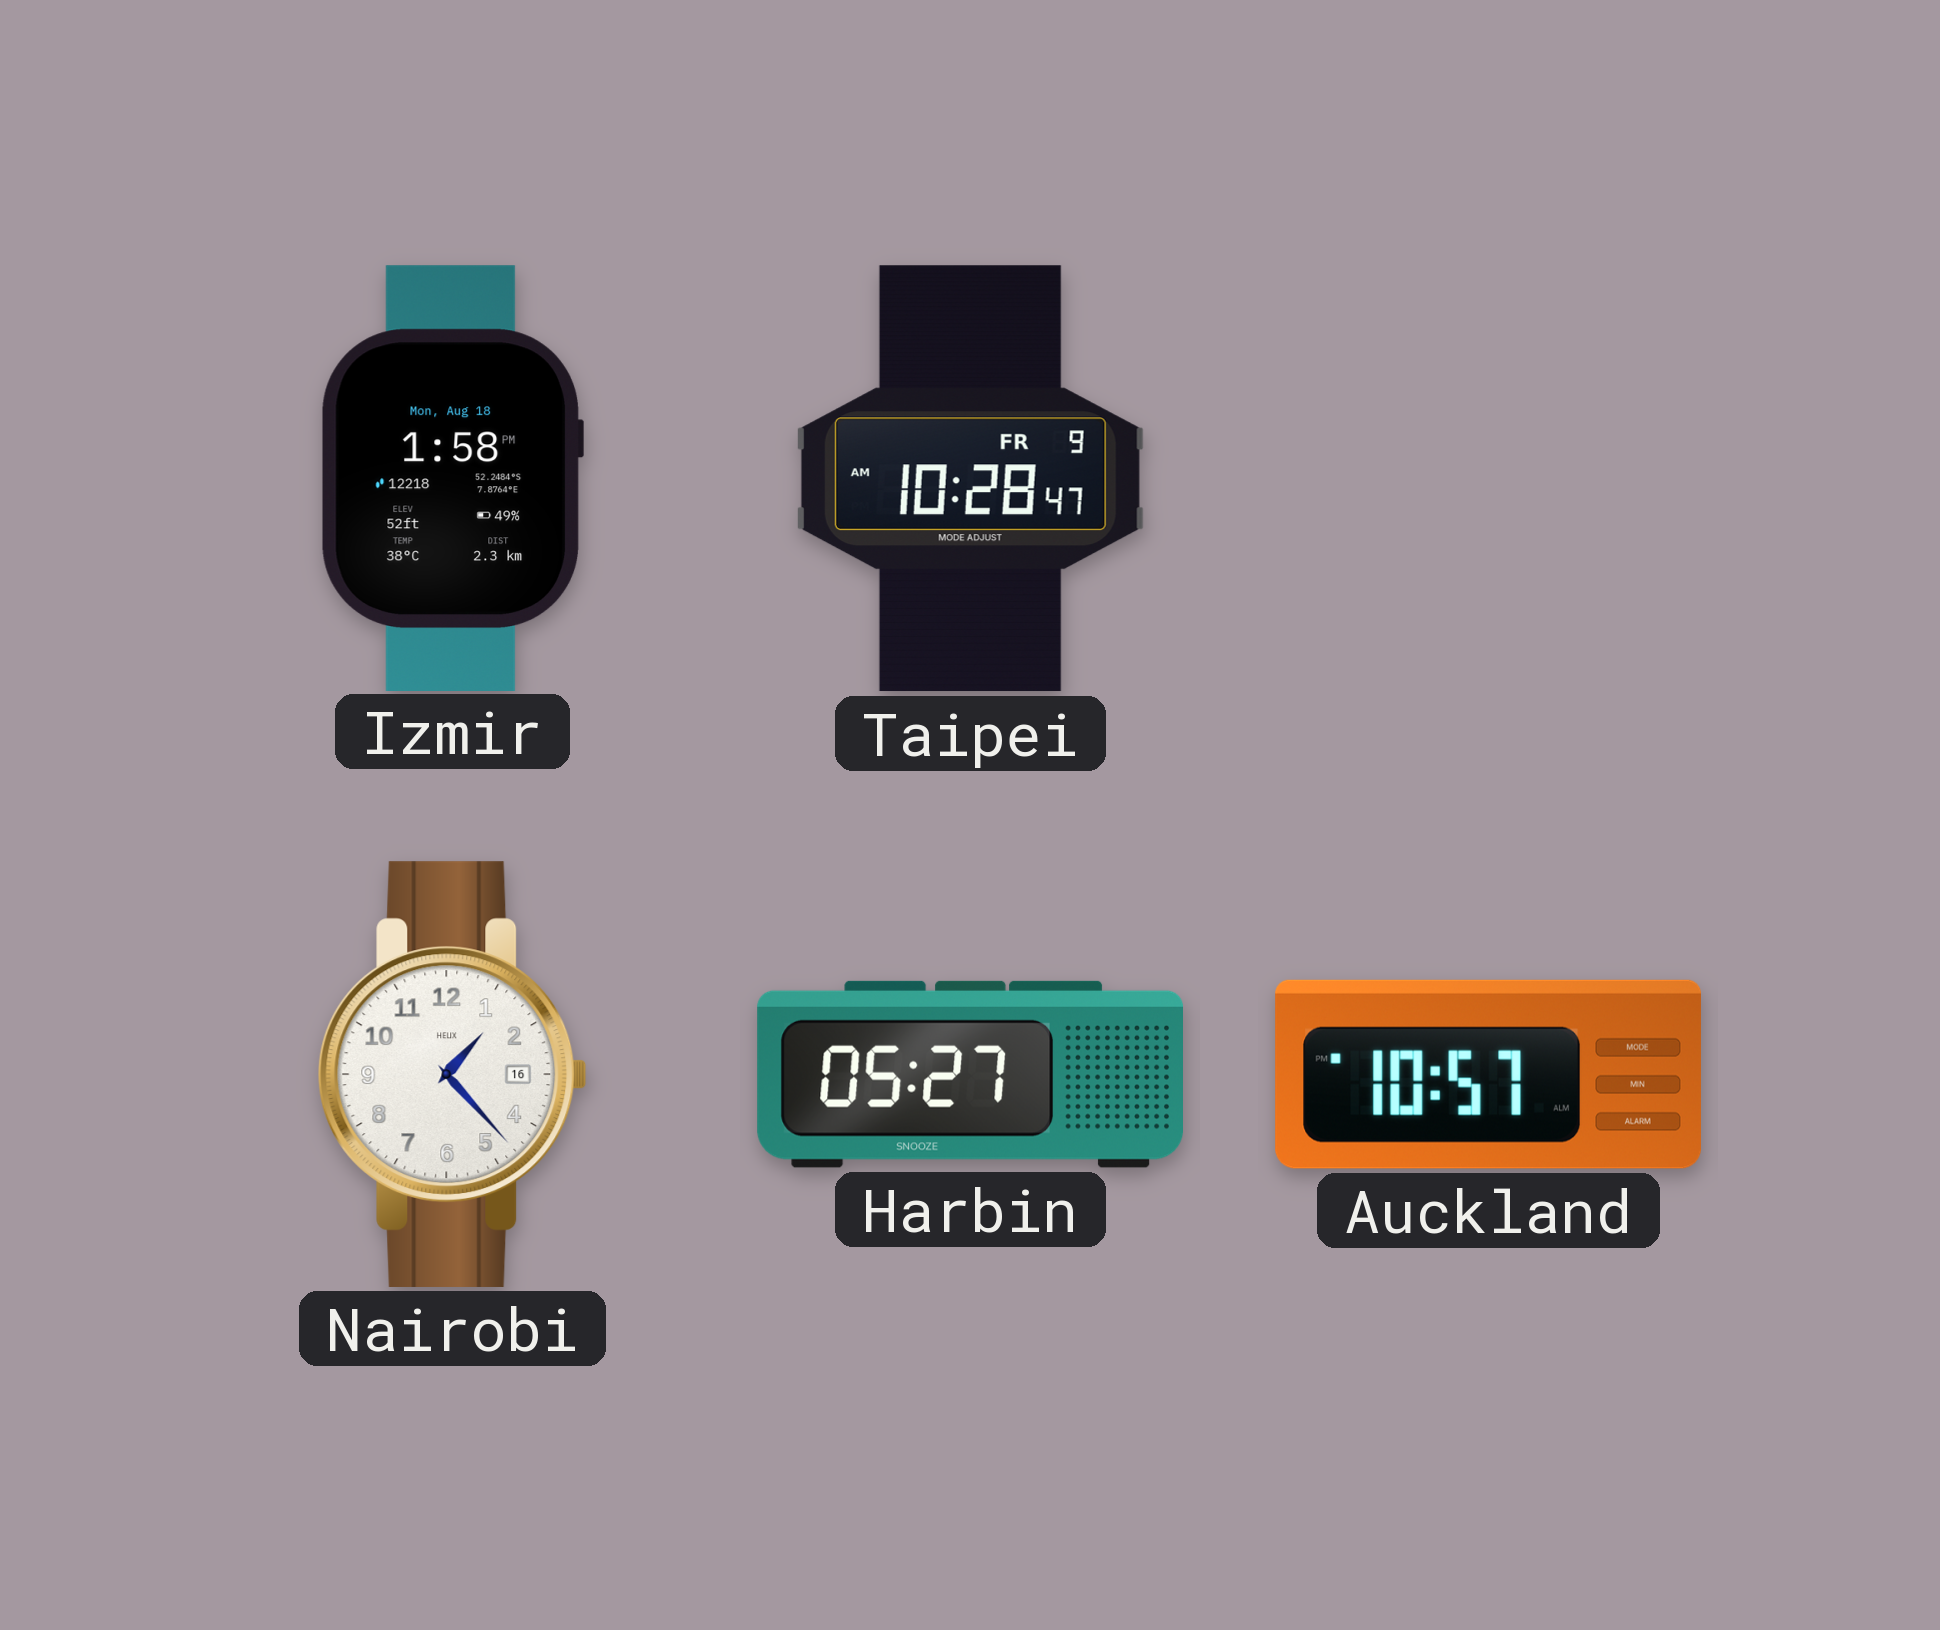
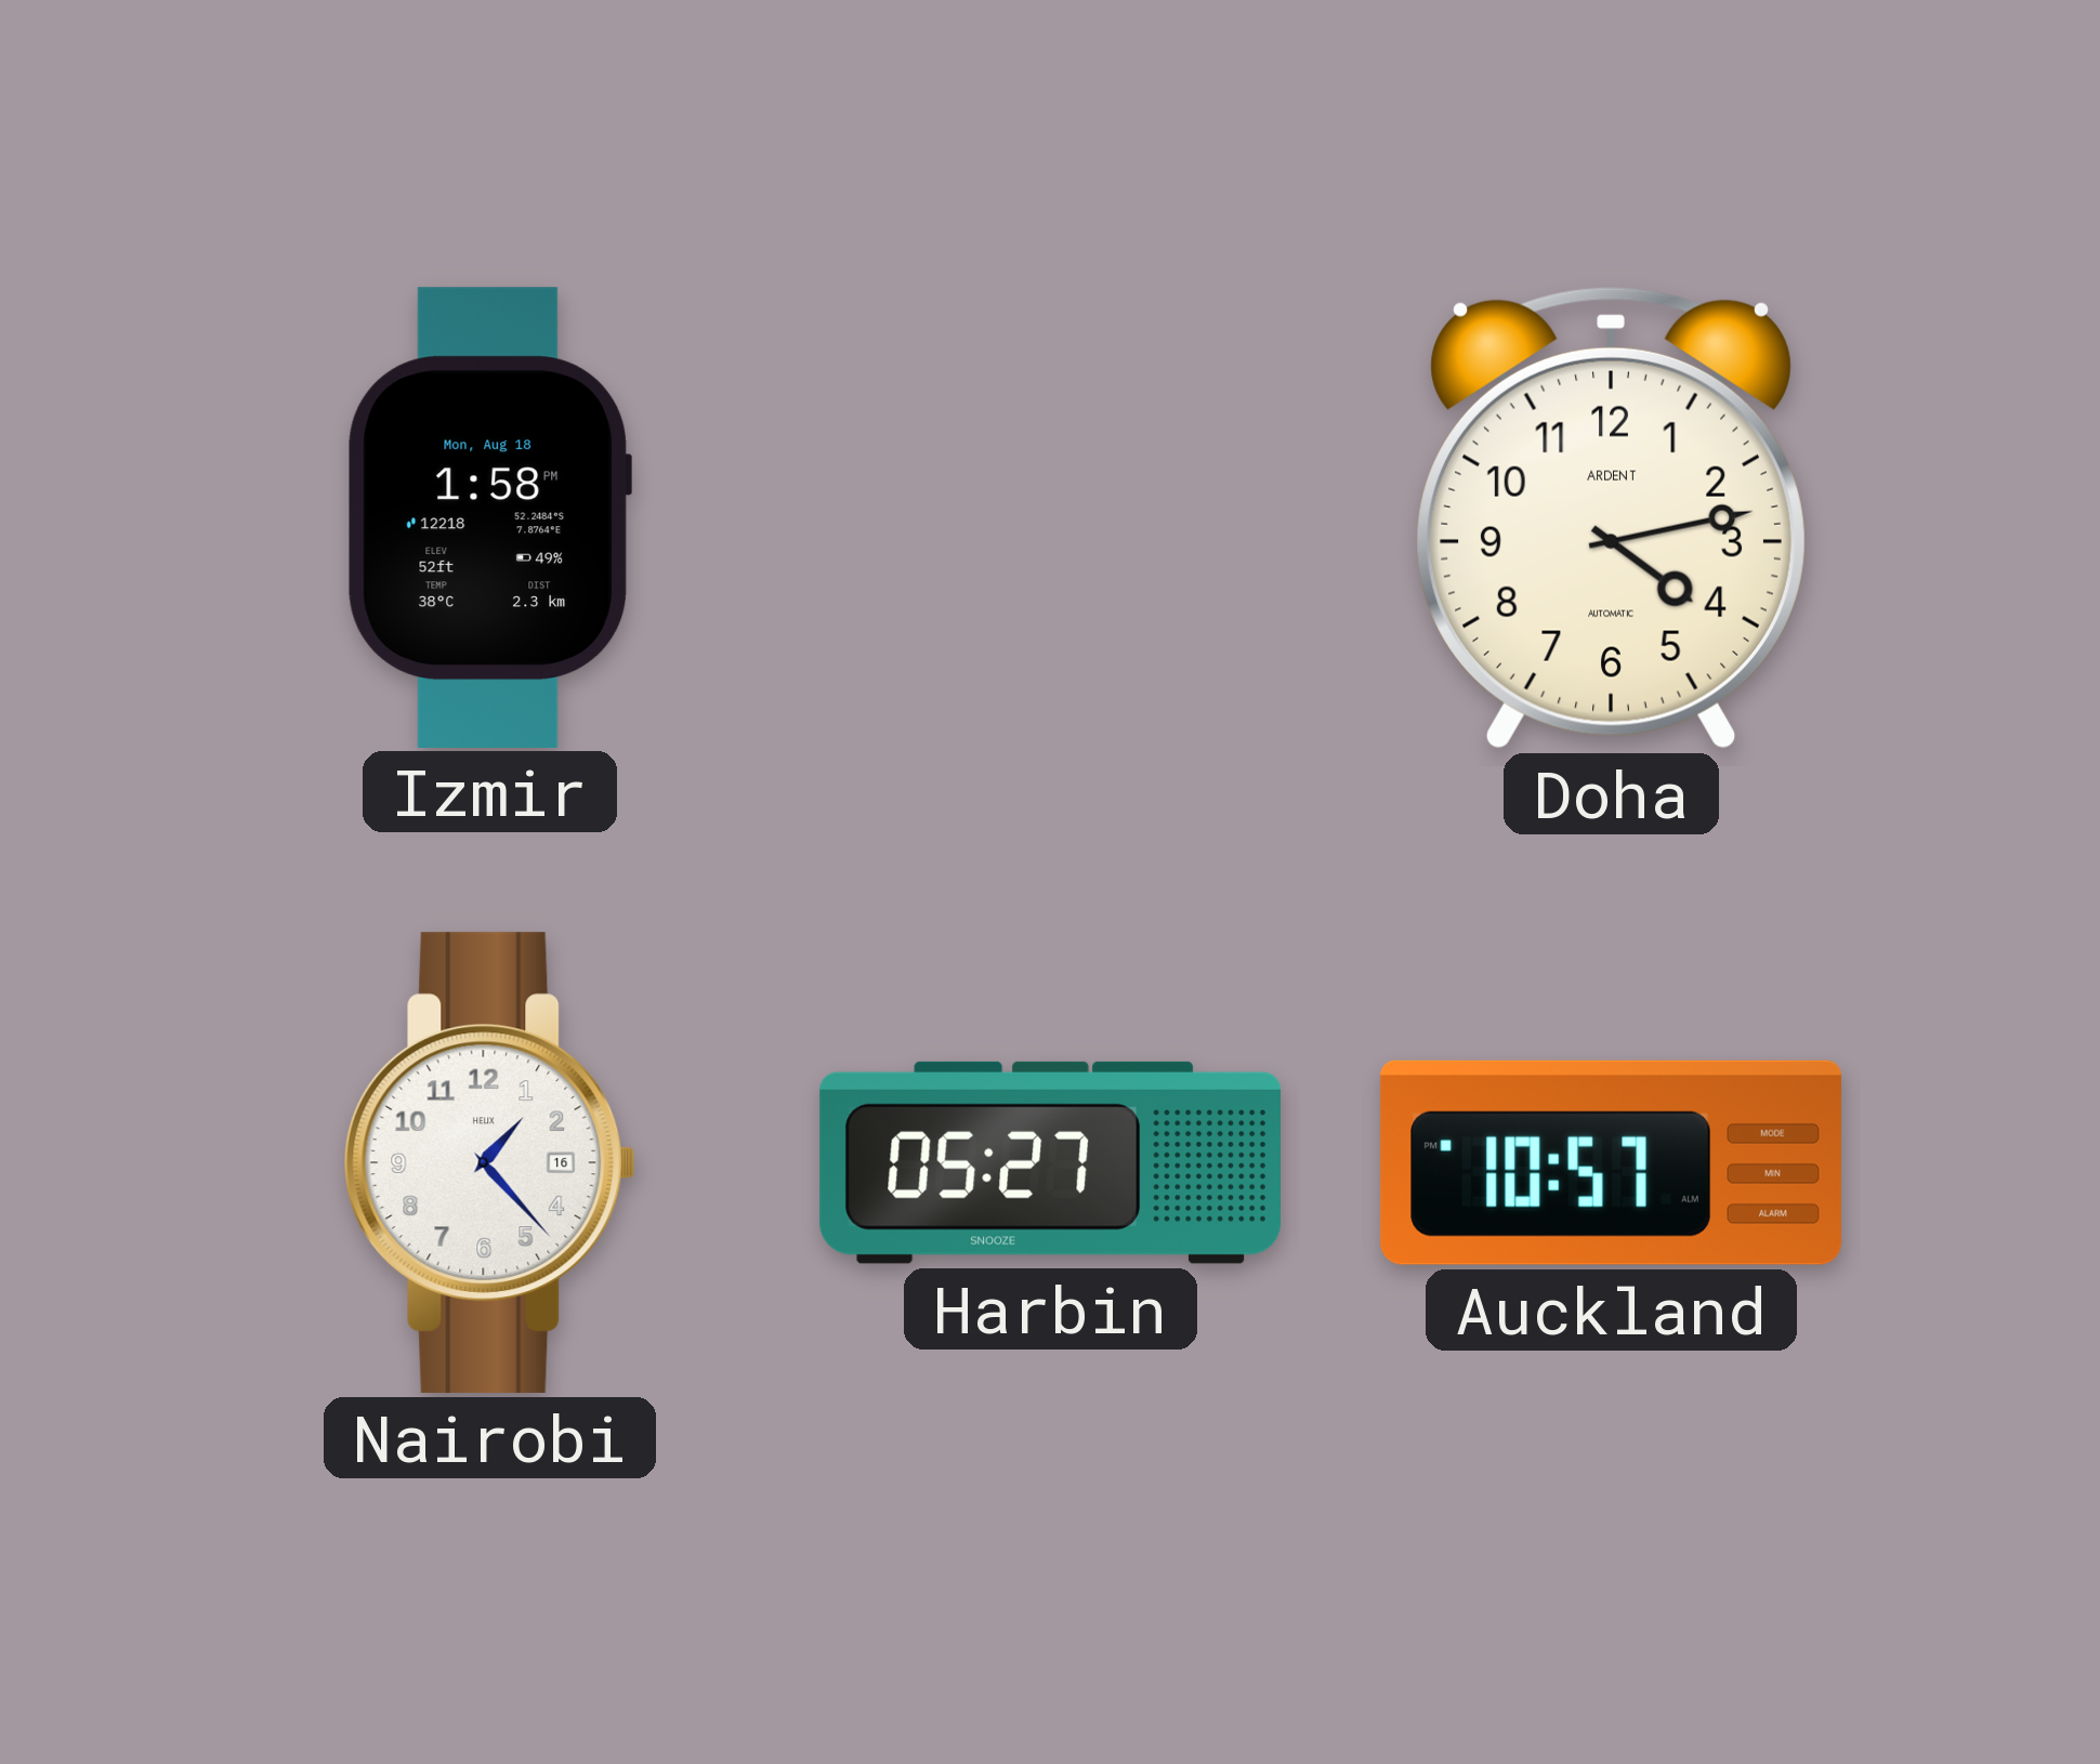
Taipei: 10:28 -> none (970, 479)
Doha: none -> 4:13 (1611, 518)
